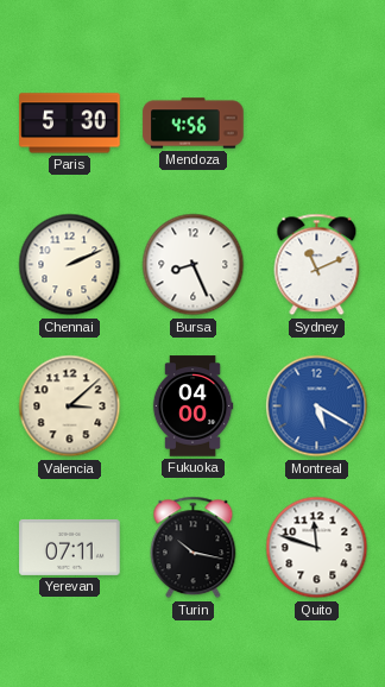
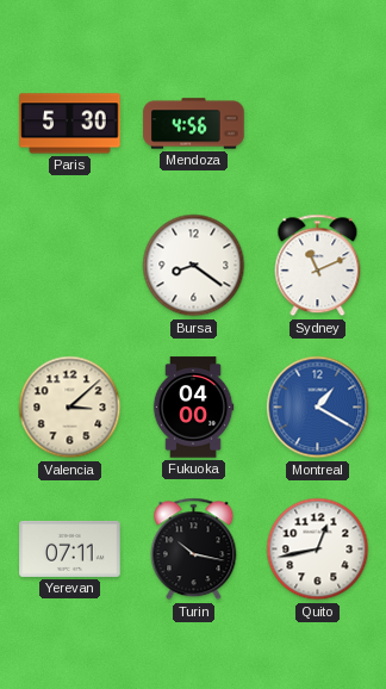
Chennai: 2:11 -> none (70, 265)
Bursa: 8:26 -> 8:21 (194, 266)
Montreal: 5:20 -> 1:20 (318, 408)
Quito: 11:48 -> 12:43 (318, 550)
